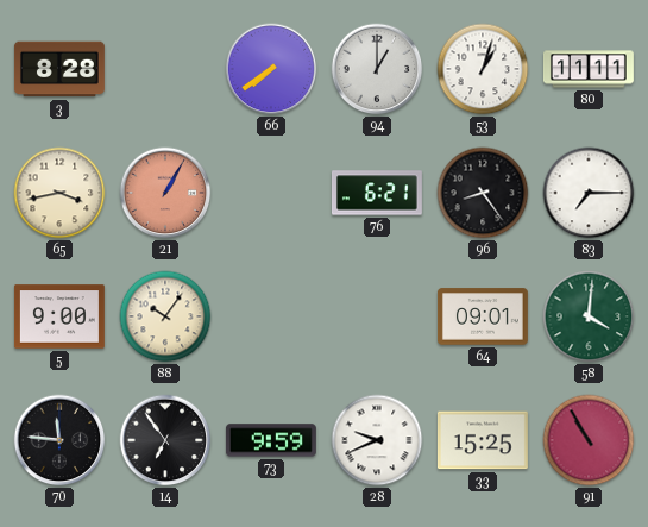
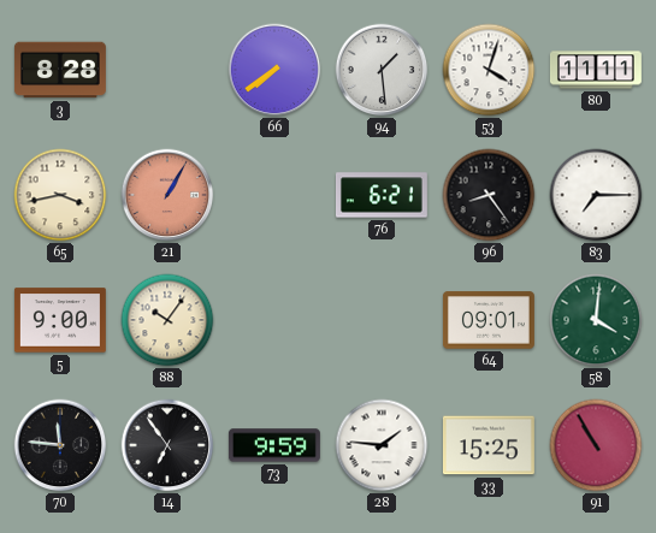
94: 1:00 -> 1:29 (382, 70)
53: 1:03 -> 4:03 (489, 70)
28: 9:41 -> 1:46 (382, 445)
